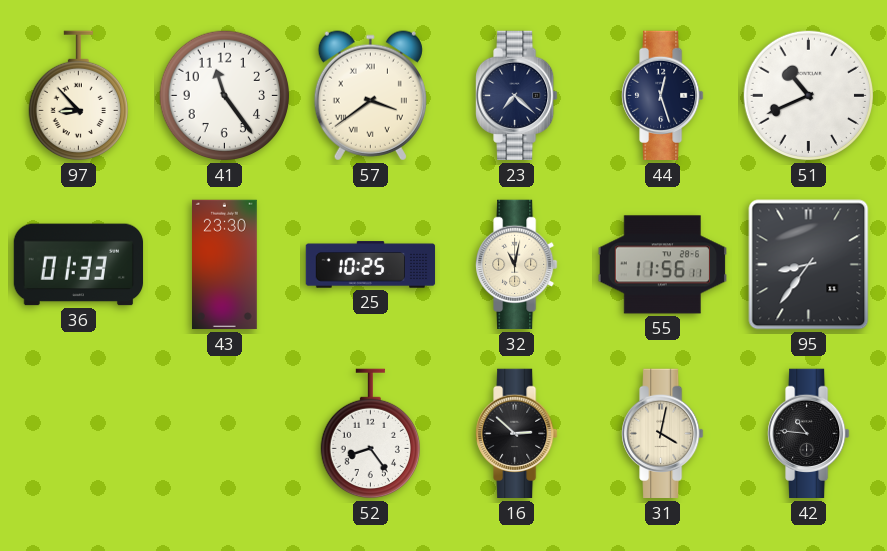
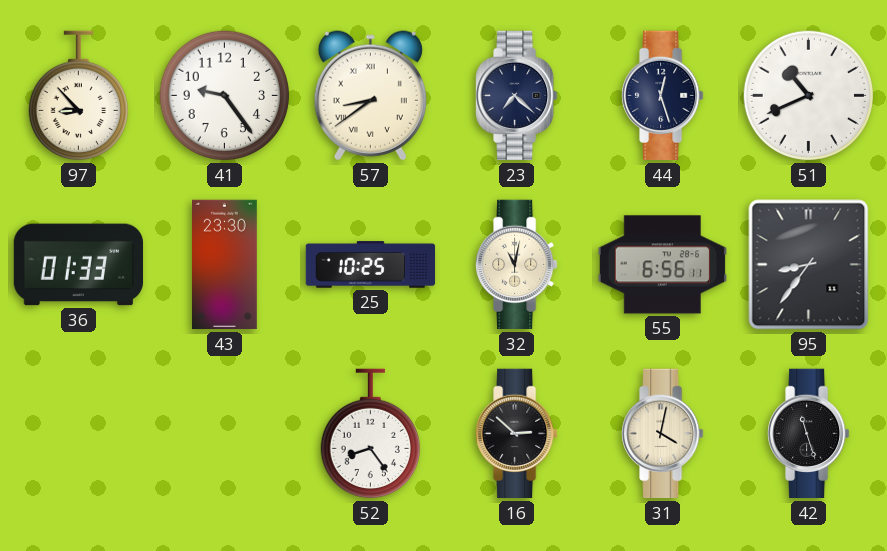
41: 11:24 -> 9:24 (225, 96)
57: 3:39 -> 8:39 (370, 96)
55: 11:56 -> 6:56 (662, 265)
42: 10:46 -> 11:27 (809, 434)
